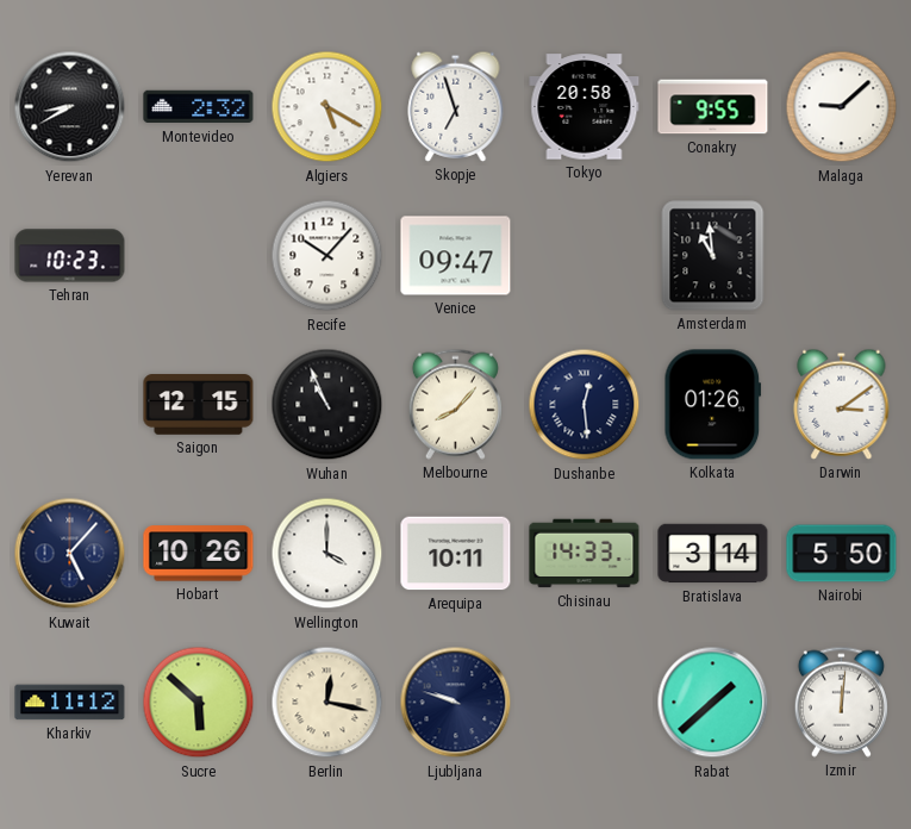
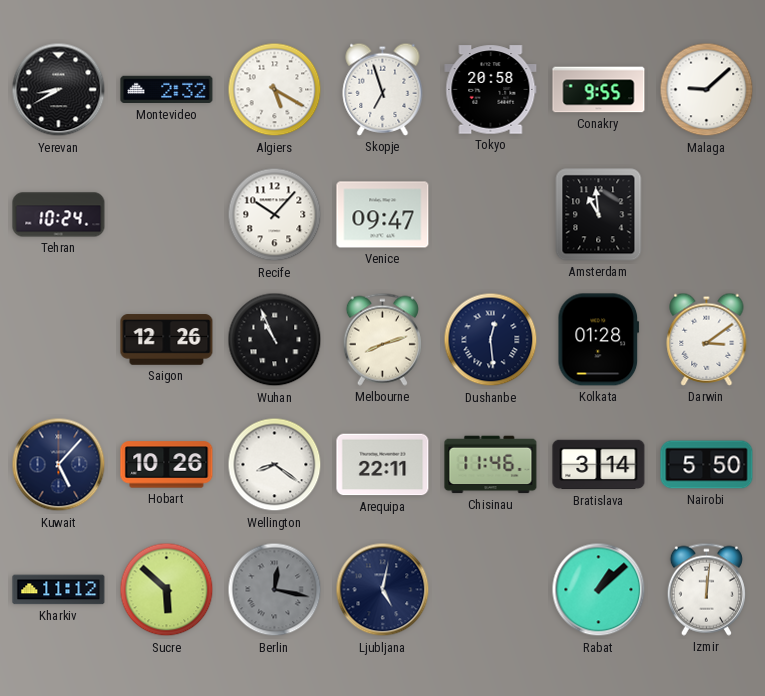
Tehran: 10:23 -> 10:24 (59, 215)
Saigon: 12:15 -> 12:26 (167, 340)
Melbourne: 8:07 -> 8:12 (382, 339)
Kolkata: 01:26 -> 01:28 (599, 340)
Wellington: 4:00 -> 8:21 (275, 465)
Arequipa: 10:11 -> 22:11 (383, 465)
Chisinau: 14:33 -> 11:46 (491, 465)
Berlin dial: cream -> grey (275, 590)
Ljubljana: 9:48 -> 5:02 (383, 590)
Rabat: 1:38 -> 1:08 (599, 590)
